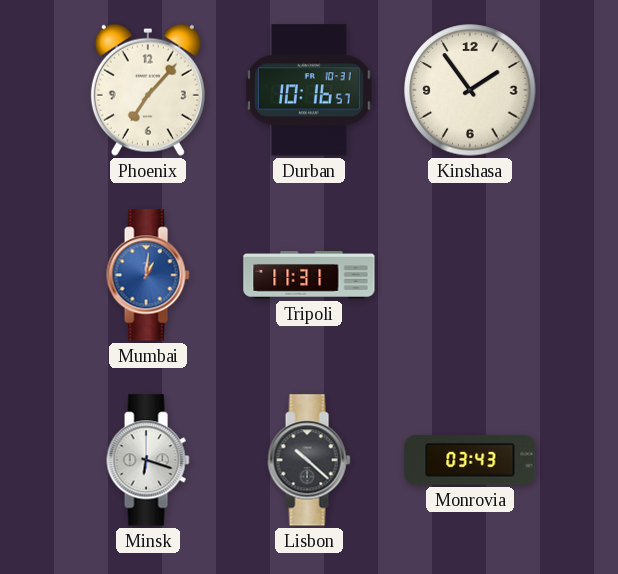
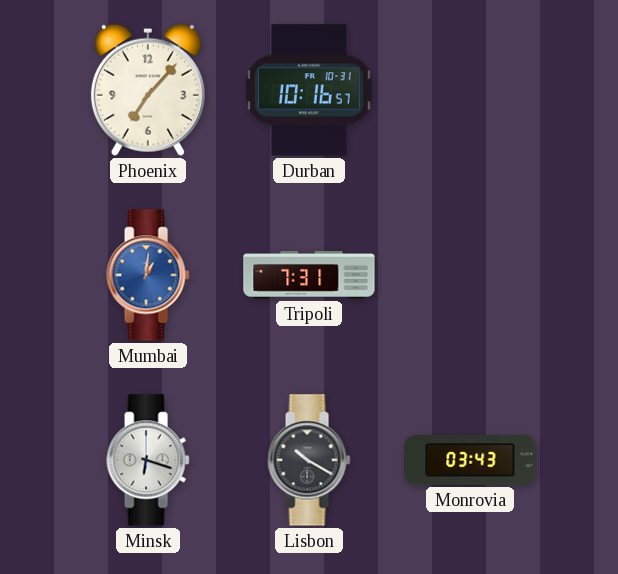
Kinshasa: 1:54 -> none (470, 90)
Tripoli: 11:31 -> 7:31 (309, 276)
Lisbon: 10:22 -> 10:20 (309, 460)
